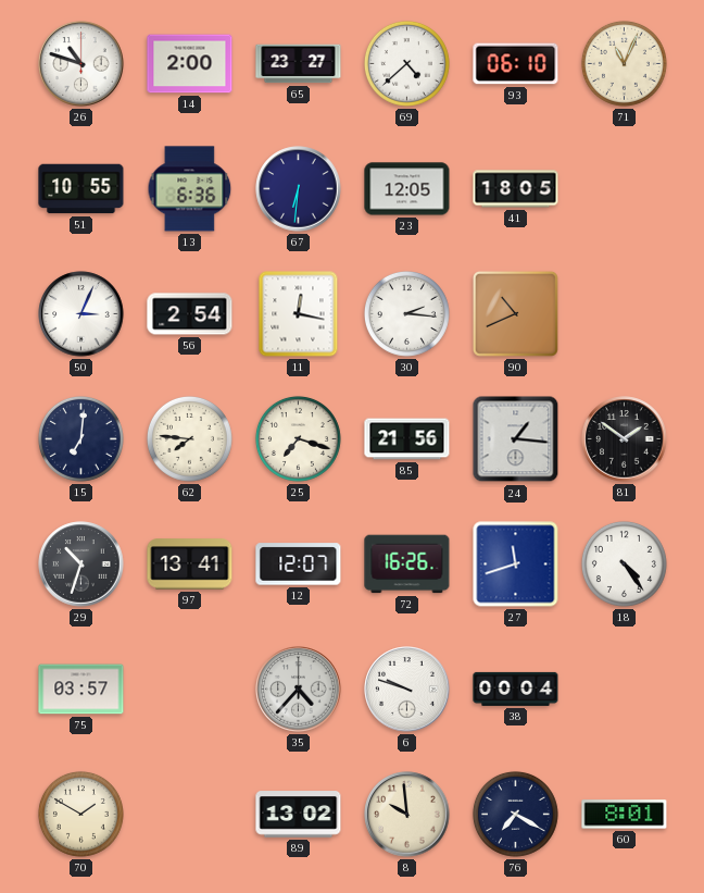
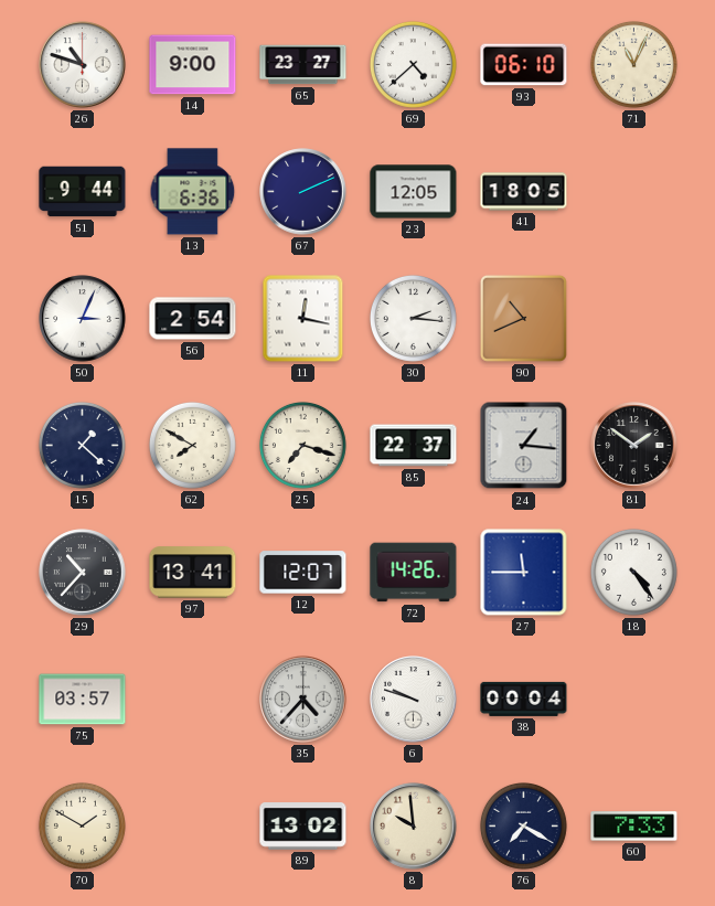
14: 2:00 -> 9:00 (193, 65)
51: 10:55 -> 9:44 (83, 192)
67: 6:31 -> 2:11 (303, 192)
15: 7:01 -> 1:22 (82, 445)
62: 7:46 -> 7:50 (192, 445)
85: 21:56 -> 22:37 (414, 446)
29: 10:33 -> 10:37 (83, 573)
72: 16:26 -> 14:26 (414, 573)
27: 11:42 -> 11:45 (524, 573)
60: 8:01 -> 7:33 (634, 827)
